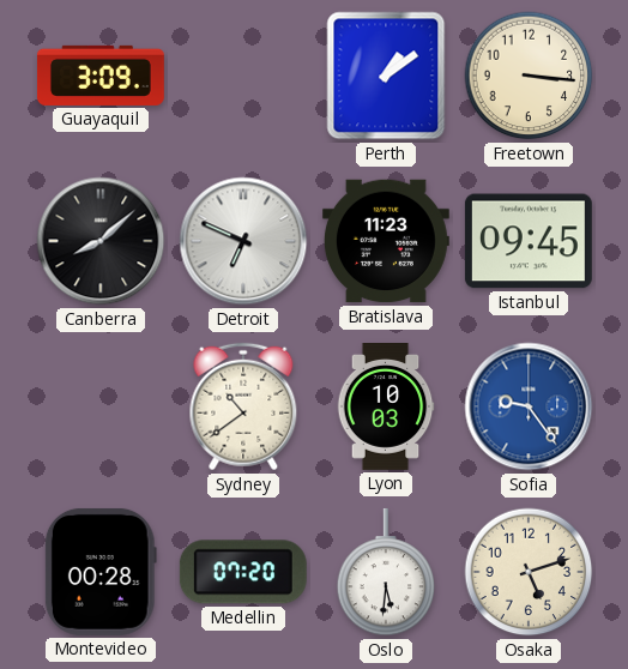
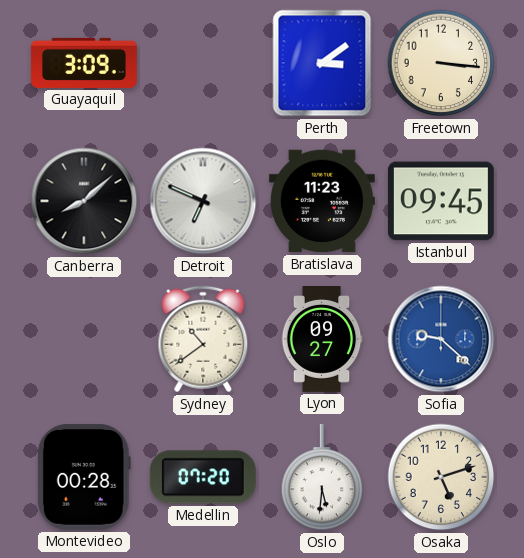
Perth: 1:09 -> 3:09 (322, 63)
Lyon: 10:03 -> 09:27 (322, 340)
Sofia: 9:24 -> 9:22 (441, 339)
